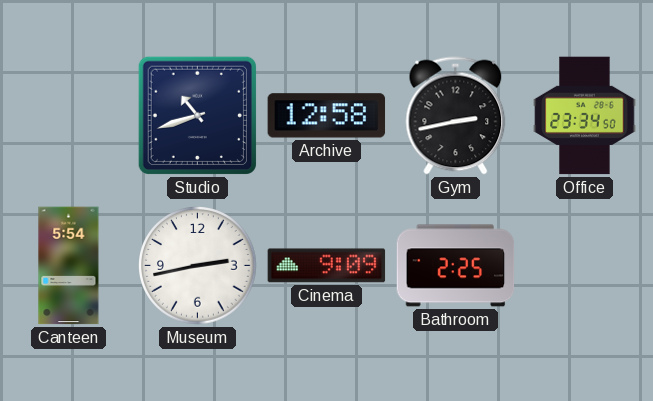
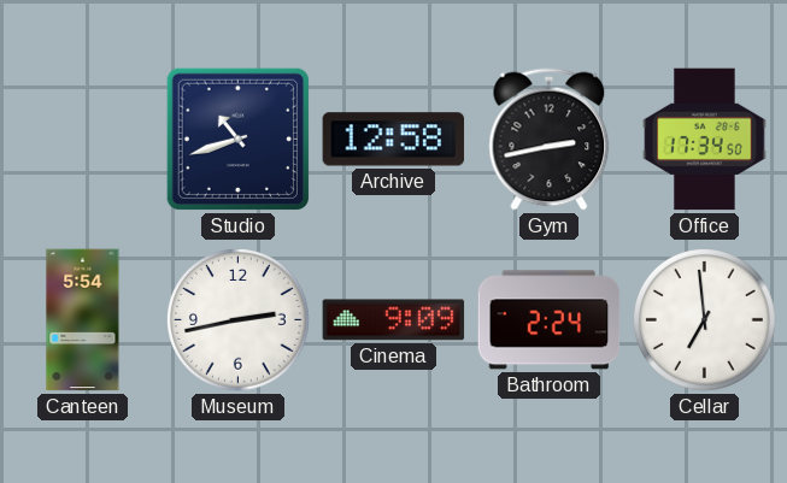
Office: 23:34 -> 17:34 (705, 140)
Bathroom: 2:25 -> 2:24 (550, 320)
Cellar: none -> 6:59 (705, 320)
